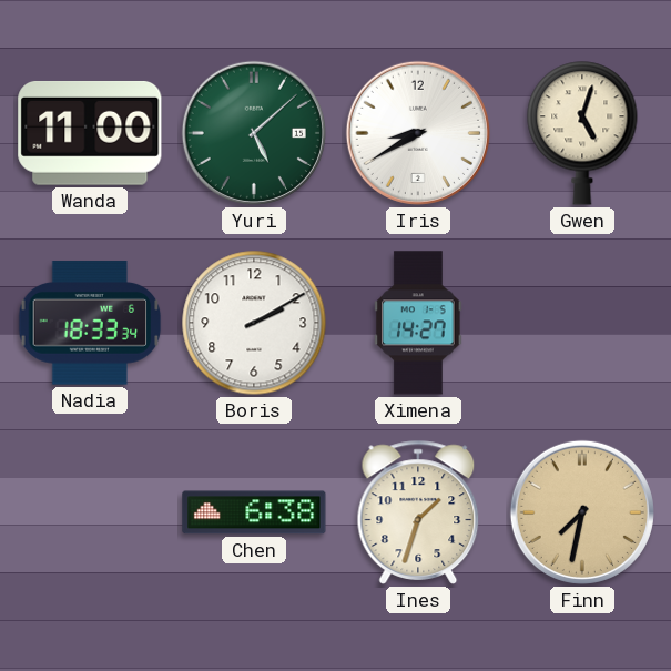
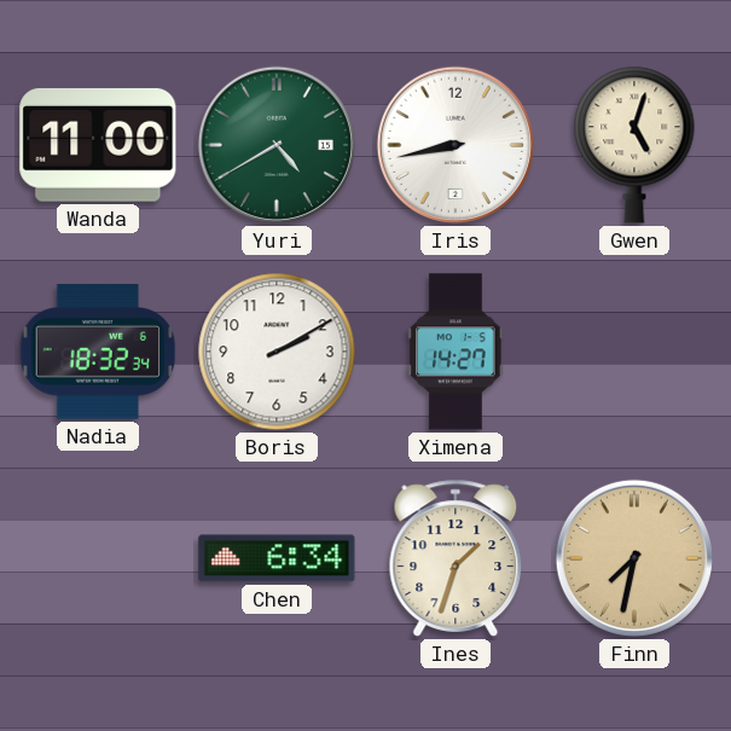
Yuri: 5:08 -> 4:40 (277, 145)
Iris: 8:40 -> 8:43 (456, 145)
Nadia: 18:33 -> 18:32 (98, 352)
Chen: 6:38 -> 6:34 (277, 558)
